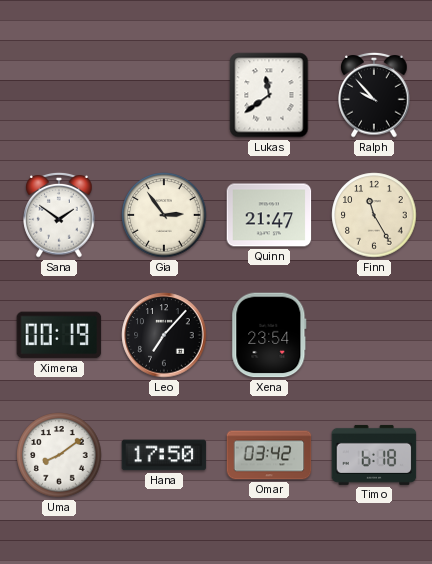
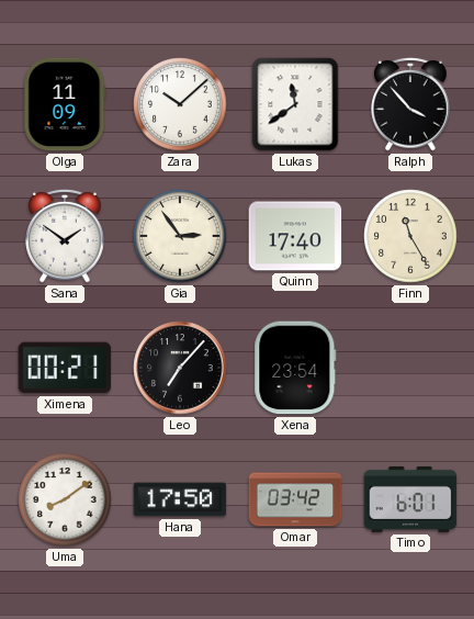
Olga: none -> 11:09 (65, 104)
Zara: none -> 10:08 (180, 104)
Ralph: 9:53 -> 3:53 (410, 104)
Quinn: 21:47 -> 17:40 (295, 236)
Ximena: 00:19 -> 00:21 (65, 368)
Timo: 6:18 -> 6:01 (410, 499)
